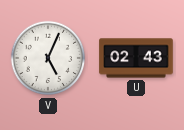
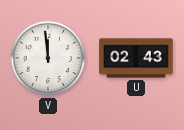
V: 5:04 -> 11:59 (48, 58)
